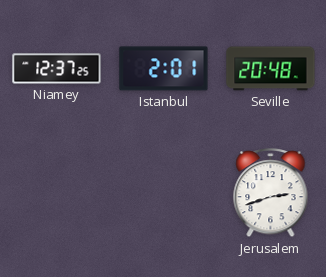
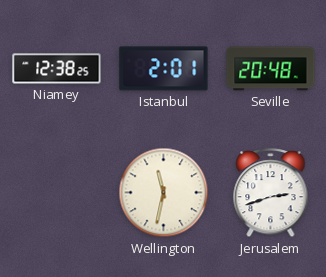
Niamey: 12:37 -> 12:38 (57, 69)
Wellington: none -> 11:32 (164, 193)
